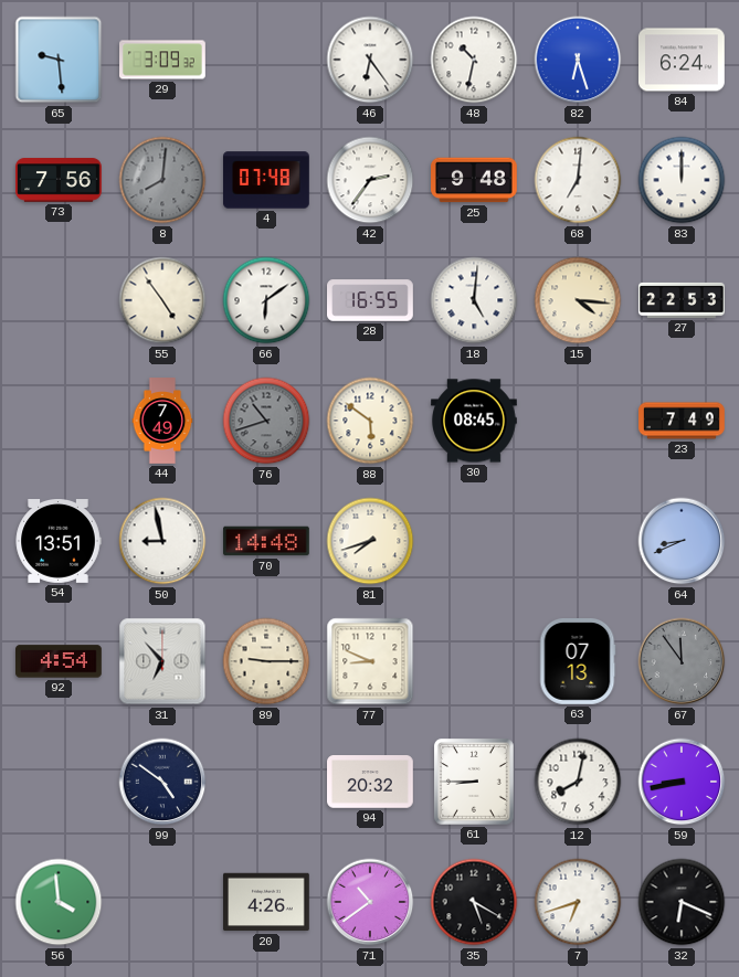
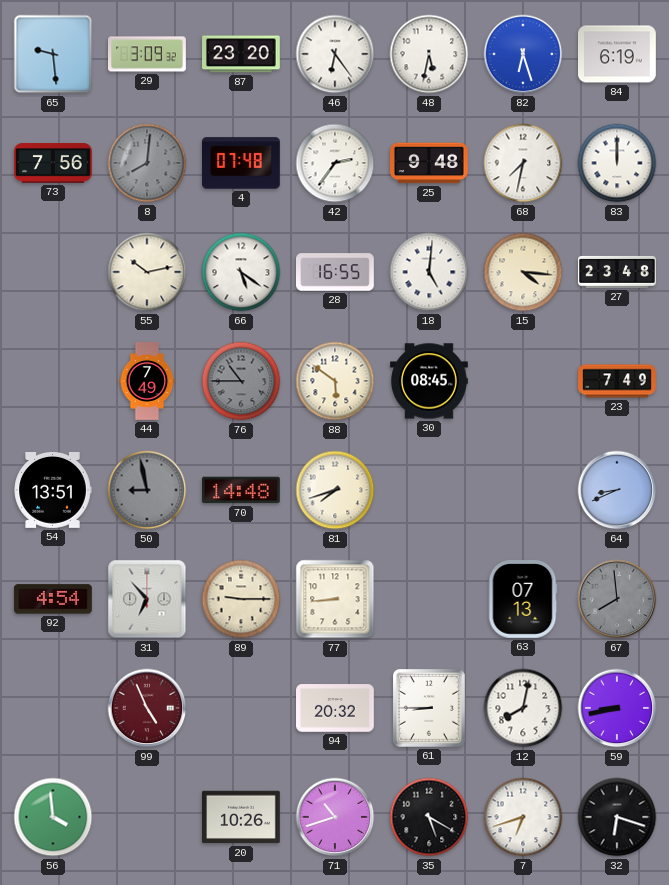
87: none -> 23:20 (242, 54)
48: 10:32 -> 5:32 (429, 54)
84: 6:24 -> 6:19 (618, 54)
68: 7:01 -> 7:32 (523, 163)
55: 4:54 -> 10:13 (147, 272)
66: 6:09 -> 5:21 (241, 272)
27: 22:53 -> 23:48 (617, 272)
76: 10:42 -> 10:45 (241, 381)
50 dial: white -> grey (147, 490)
77: 8:49 -> 8:44 (335, 599)
67: 11:54 -> 7:59 (617, 599)
99: 4:51 -> 4:56 (147, 708)
99 dial: navy -> burgundy (147, 708)
20: 4:26 -> 10:26 (242, 817)
71: 10:39 -> 10:42 (335, 817)
32: 6:19 -> 6:18 (617, 817)
